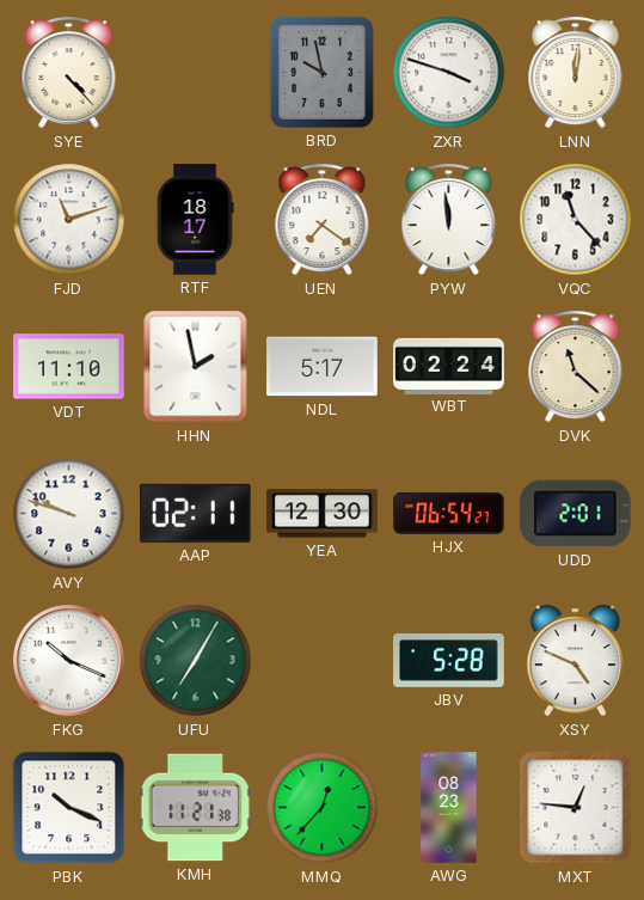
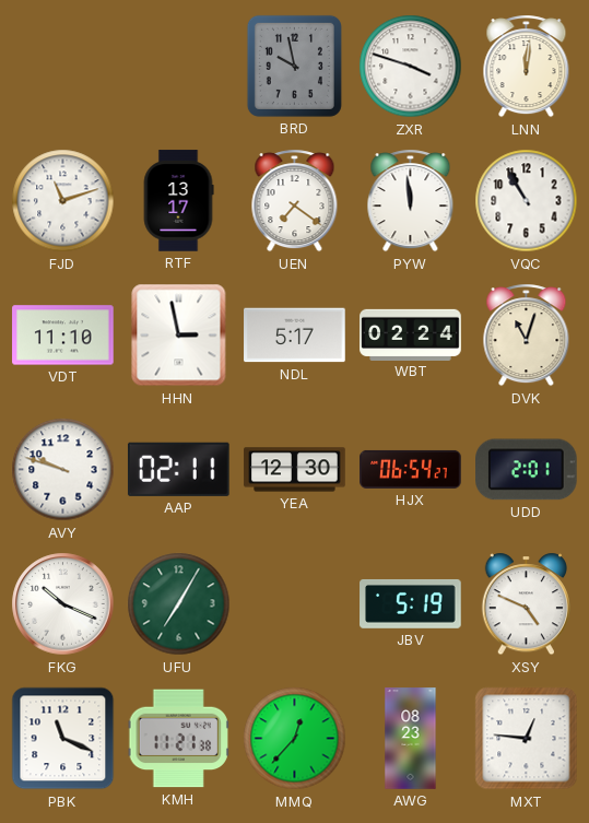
SYE: 4:23 -> none (69, 73)
RTF: 18:17 -> 13:17 (178, 201)
VQC: 11:23 -> 10:55 (527, 201)
HHN: 1:58 -> 2:58 (179, 336)
DVK: 11:22 -> 11:03 (527, 336)
JBV: 5:28 -> 5:19 (411, 603)
PBK: 10:19 -> 11:19 (63, 739)
